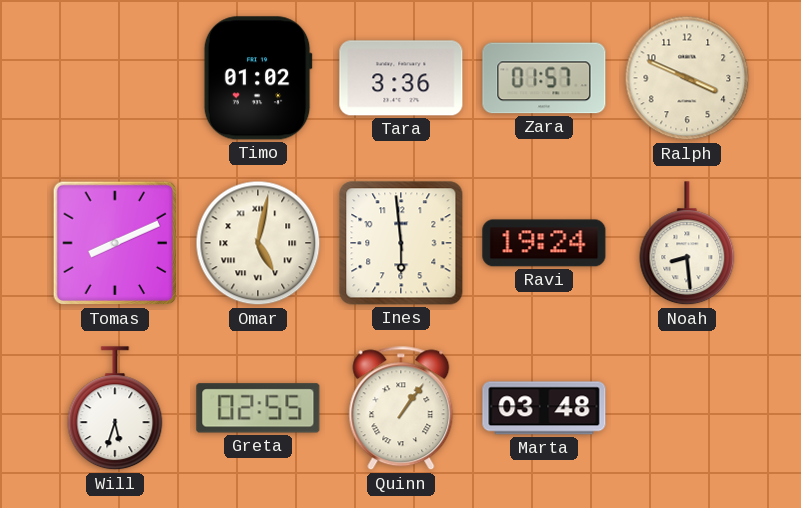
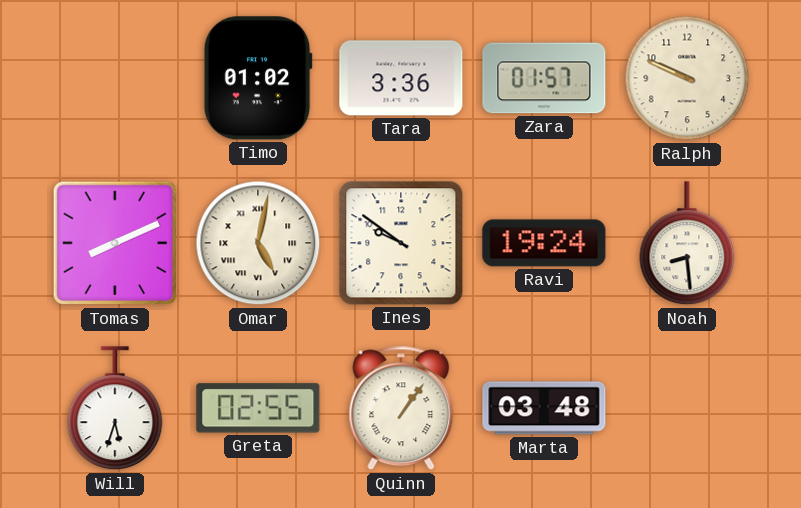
Ralph: 3:49 -> 9:49 (687, 78)
Ines: 5:59 -> 9:51 (401, 243)
